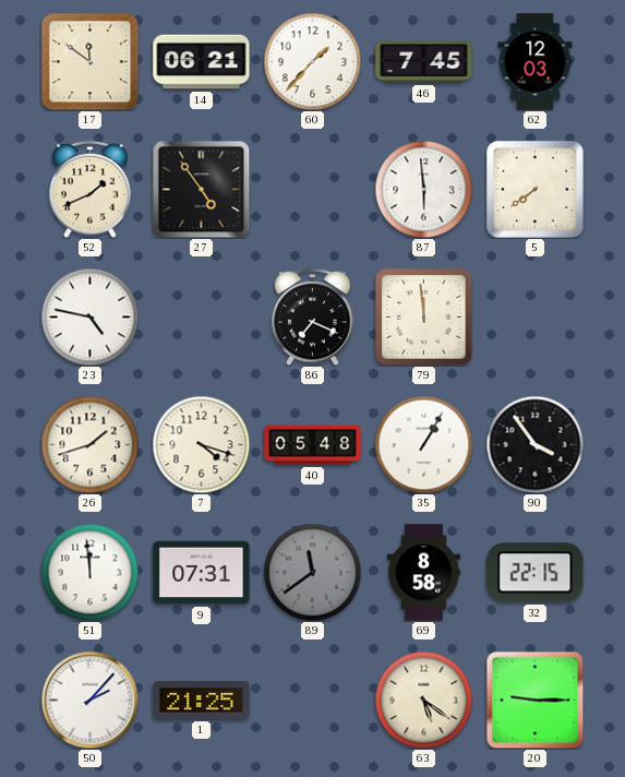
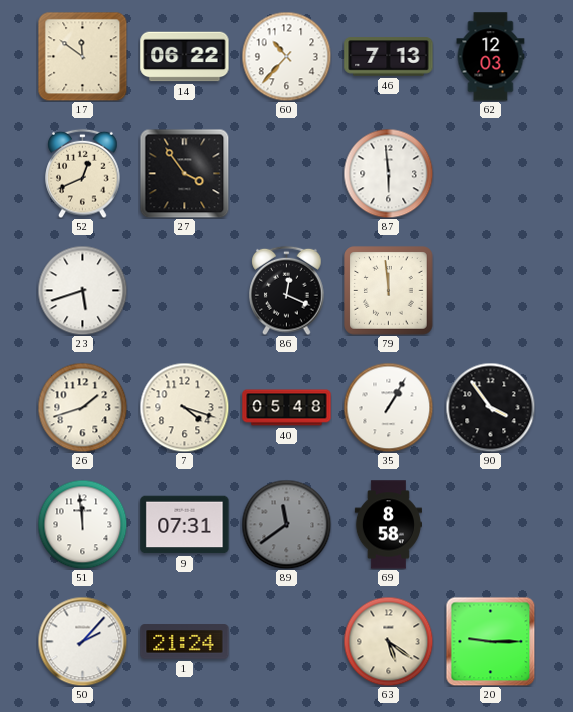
14: 06:21 -> 06:22 (185, 57)
60: 1:37 -> 10:37 (286, 56)
46: 7:45 -> 7:13 (389, 57)
52: 1:41 -> 12:41 (83, 173)
27: 4:54 -> 3:54 (184, 173)
5: 7:39 -> none (536, 190)
23: 4:47 -> 5:42 (82, 290)
86: 7:19 -> 12:19 (287, 290)
32: 22:15 -> none (536, 573)
1: 21:25 -> 21:24 (185, 642)
